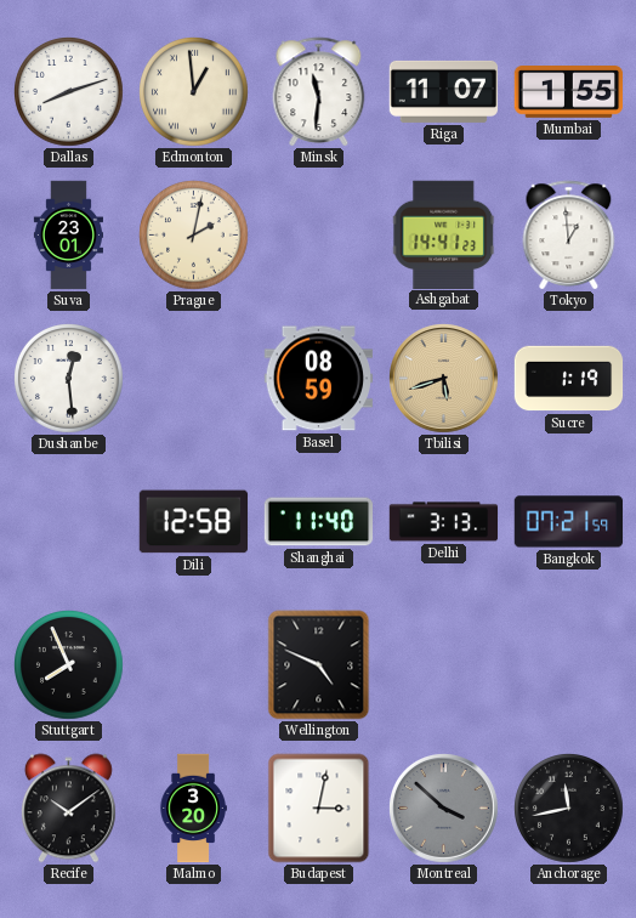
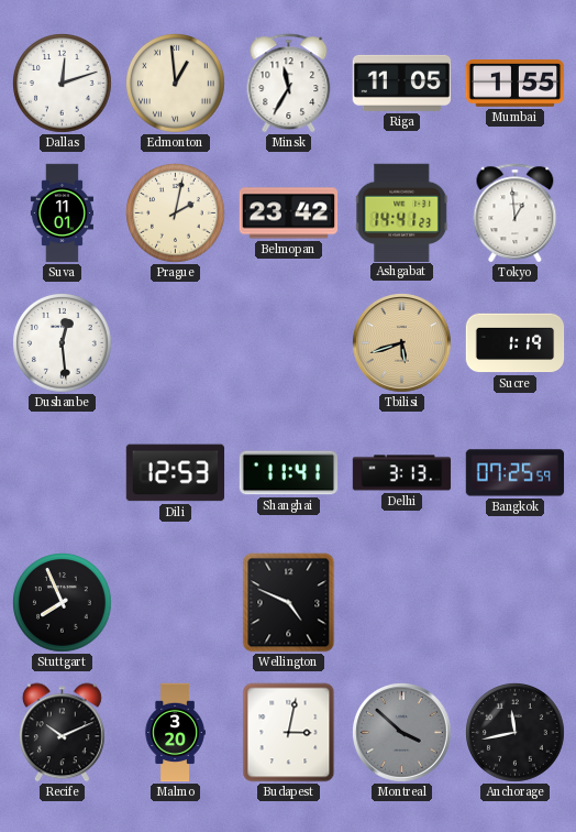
Dallas: 8:12 -> 12:12 (63, 84)
Minsk: 11:31 -> 11:35 (289, 84)
Riga: 11:07 -> 11:05 (402, 83)
Suva: 23:01 -> 11:01 (62, 214)
Belmopan: none -> 23:42 (289, 214)
Basel: 08:59 -> none (319, 379)
Dili: 12:58 -> 12:53 (176, 473)
Shanghai: 11:40 -> 11:41 (289, 473)
Bangkok: 07:21 -> 07:25 (516, 473)
Recife: 10:09 -> 10:11 (62, 733)
